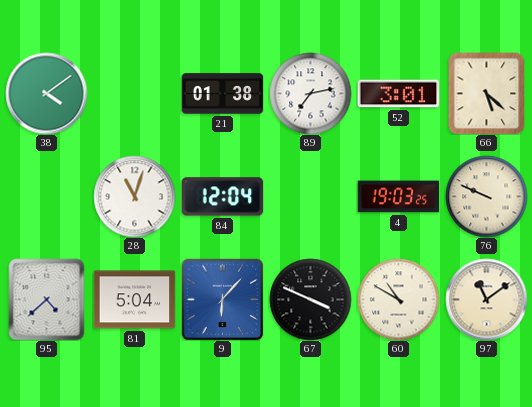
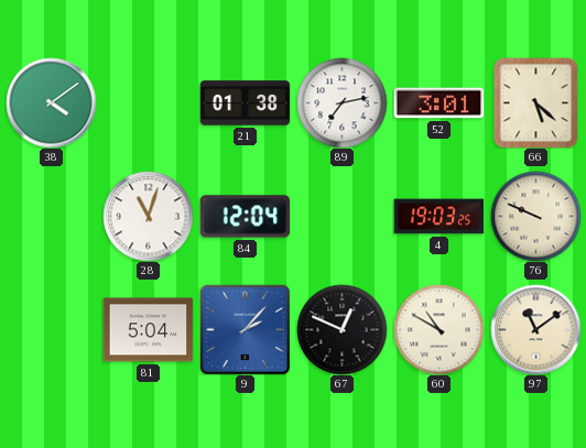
95: 4:38 -> none (47, 299)
9: 6:07 -> 2:07 (245, 329)
67: 3:49 -> 12:49 (341, 329)
